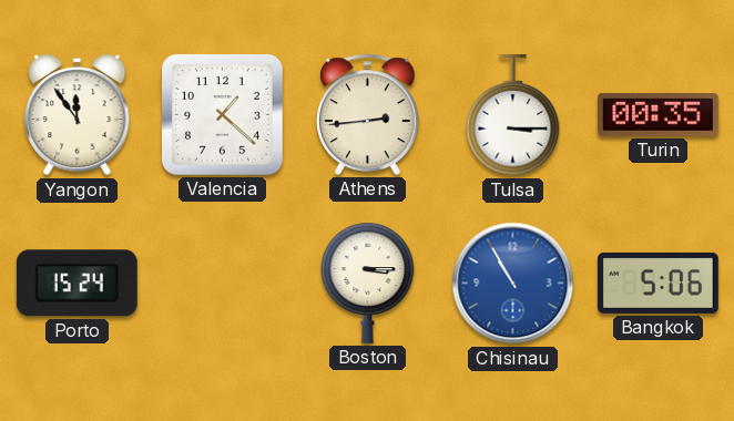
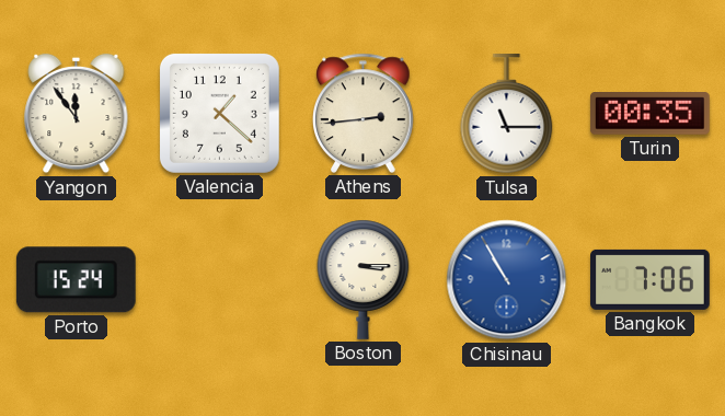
Tulsa: 3:15 -> 11:15 (507, 115)
Bangkok: 5:06 -> 7:06 (651, 279)
